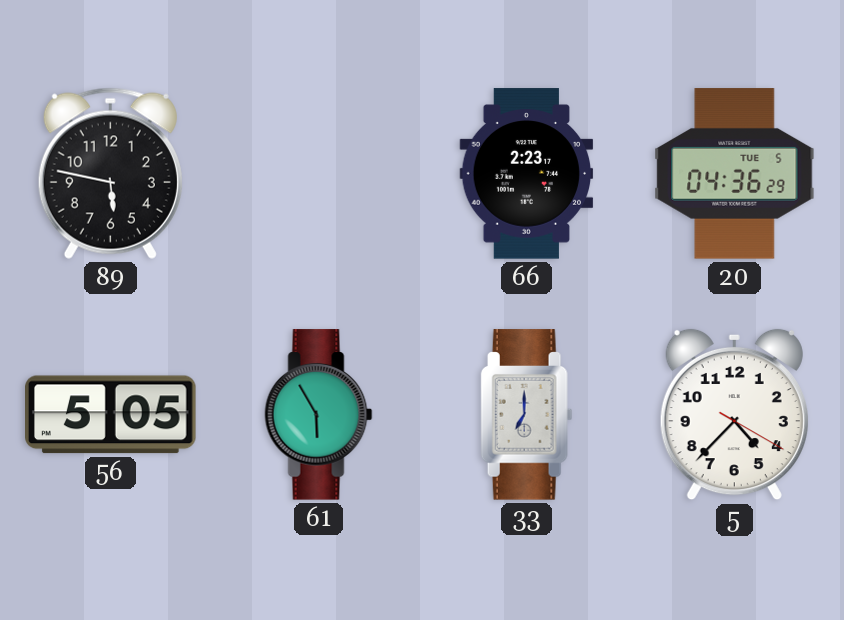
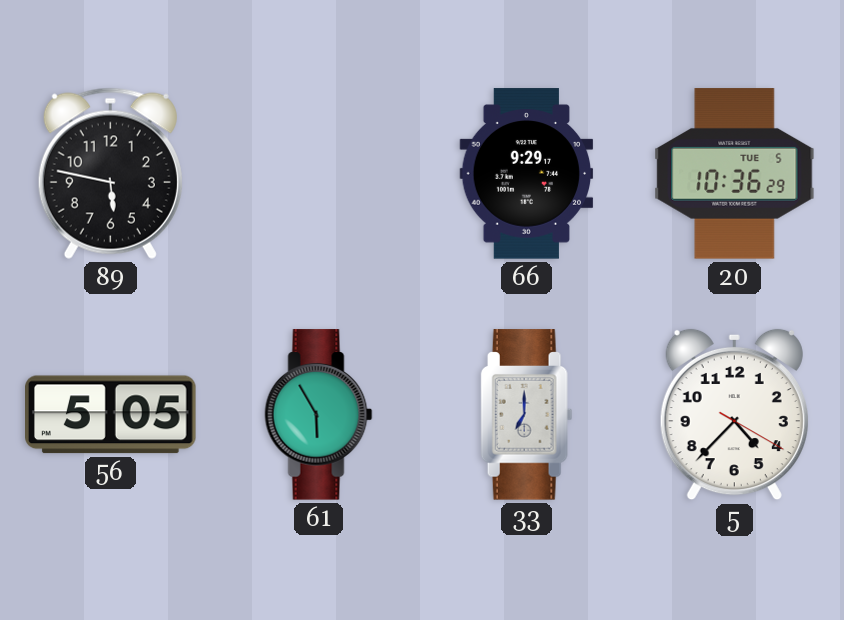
66: 2:23 -> 9:29 (527, 174)
20: 04:36 -> 10:36 (735, 174)
